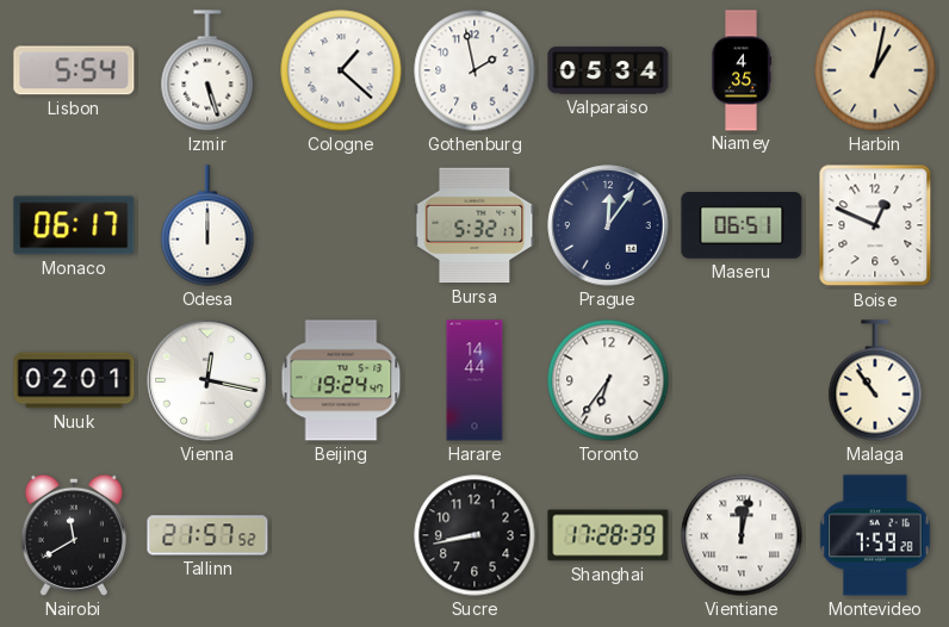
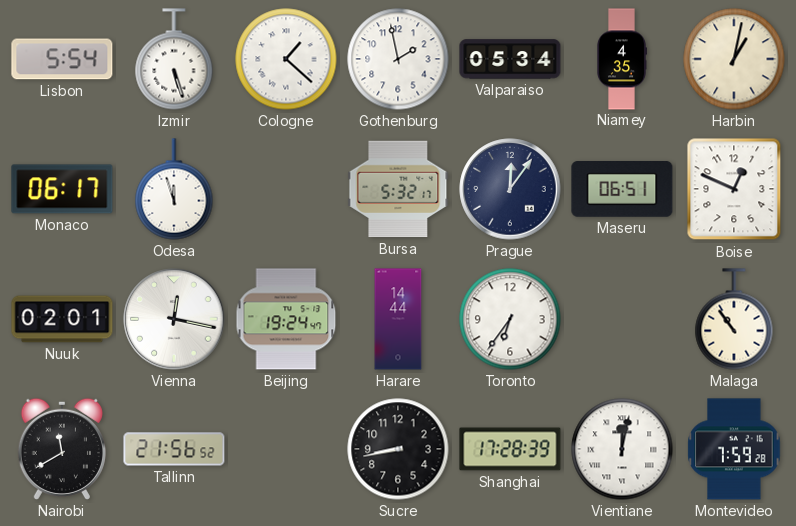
Odesa: 12:00 -> 11:57 (174, 189)
Tallinn: 21:57 -> 21:56 (174, 449)
